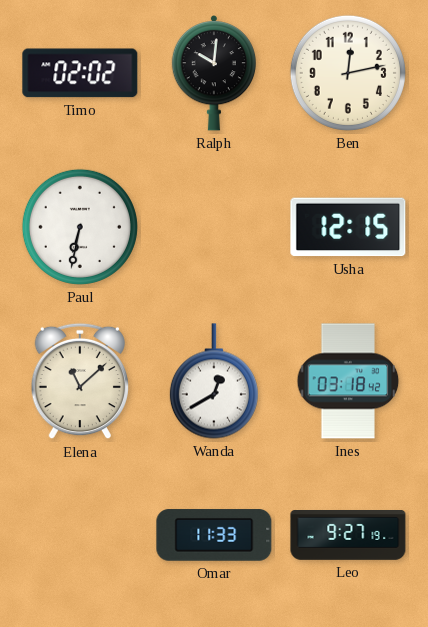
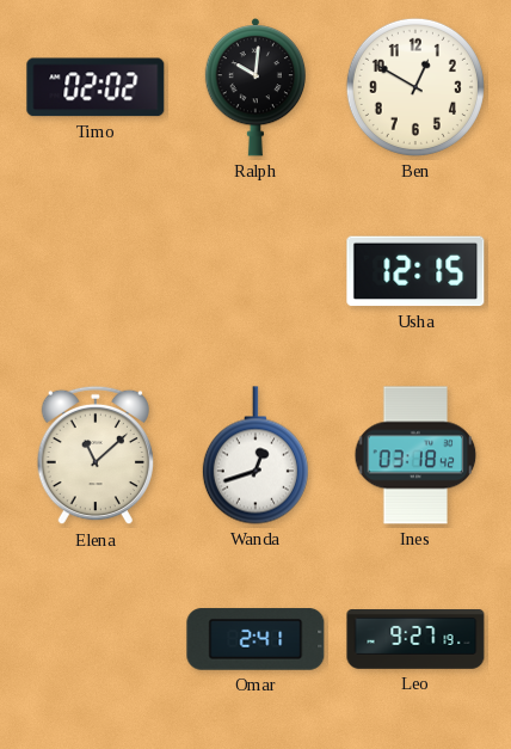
Ben: 12:13 -> 12:50 (415, 87)
Paul: 6:32 -> none (80, 227)
Wanda: 12:40 -> 12:42 (255, 455)
Omar: 11:33 -> 2:41 (255, 639)
